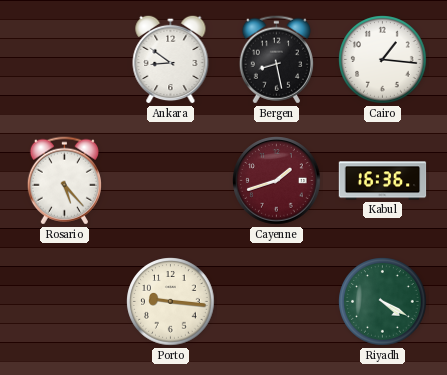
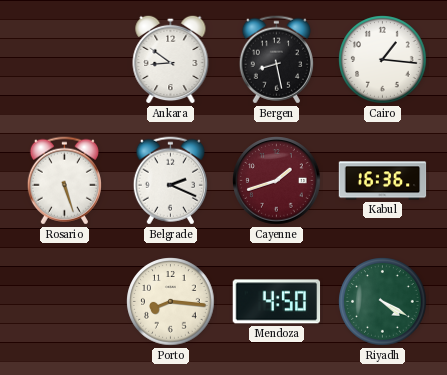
Rosario: 5:23 -> 5:27 (64, 181)
Belgrade: none -> 2:19 (170, 181)
Porto: 9:16 -> 8:16 (171, 302)
Mendoza: none -> 4:50 (277, 302)
